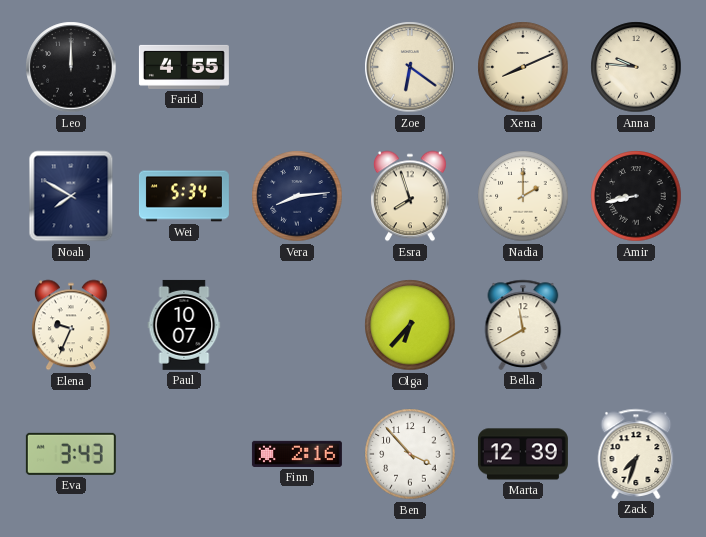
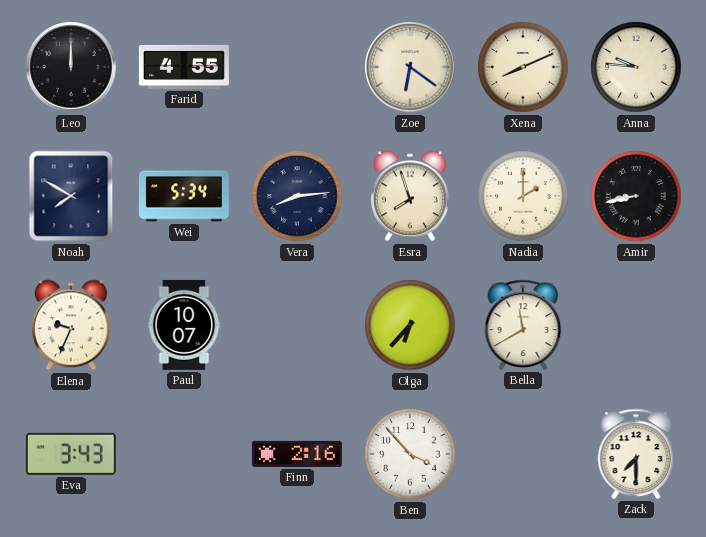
Marta: 12:39 -> none (523, 454)
Zack: 7:33 -> 7:30 (636, 454)
